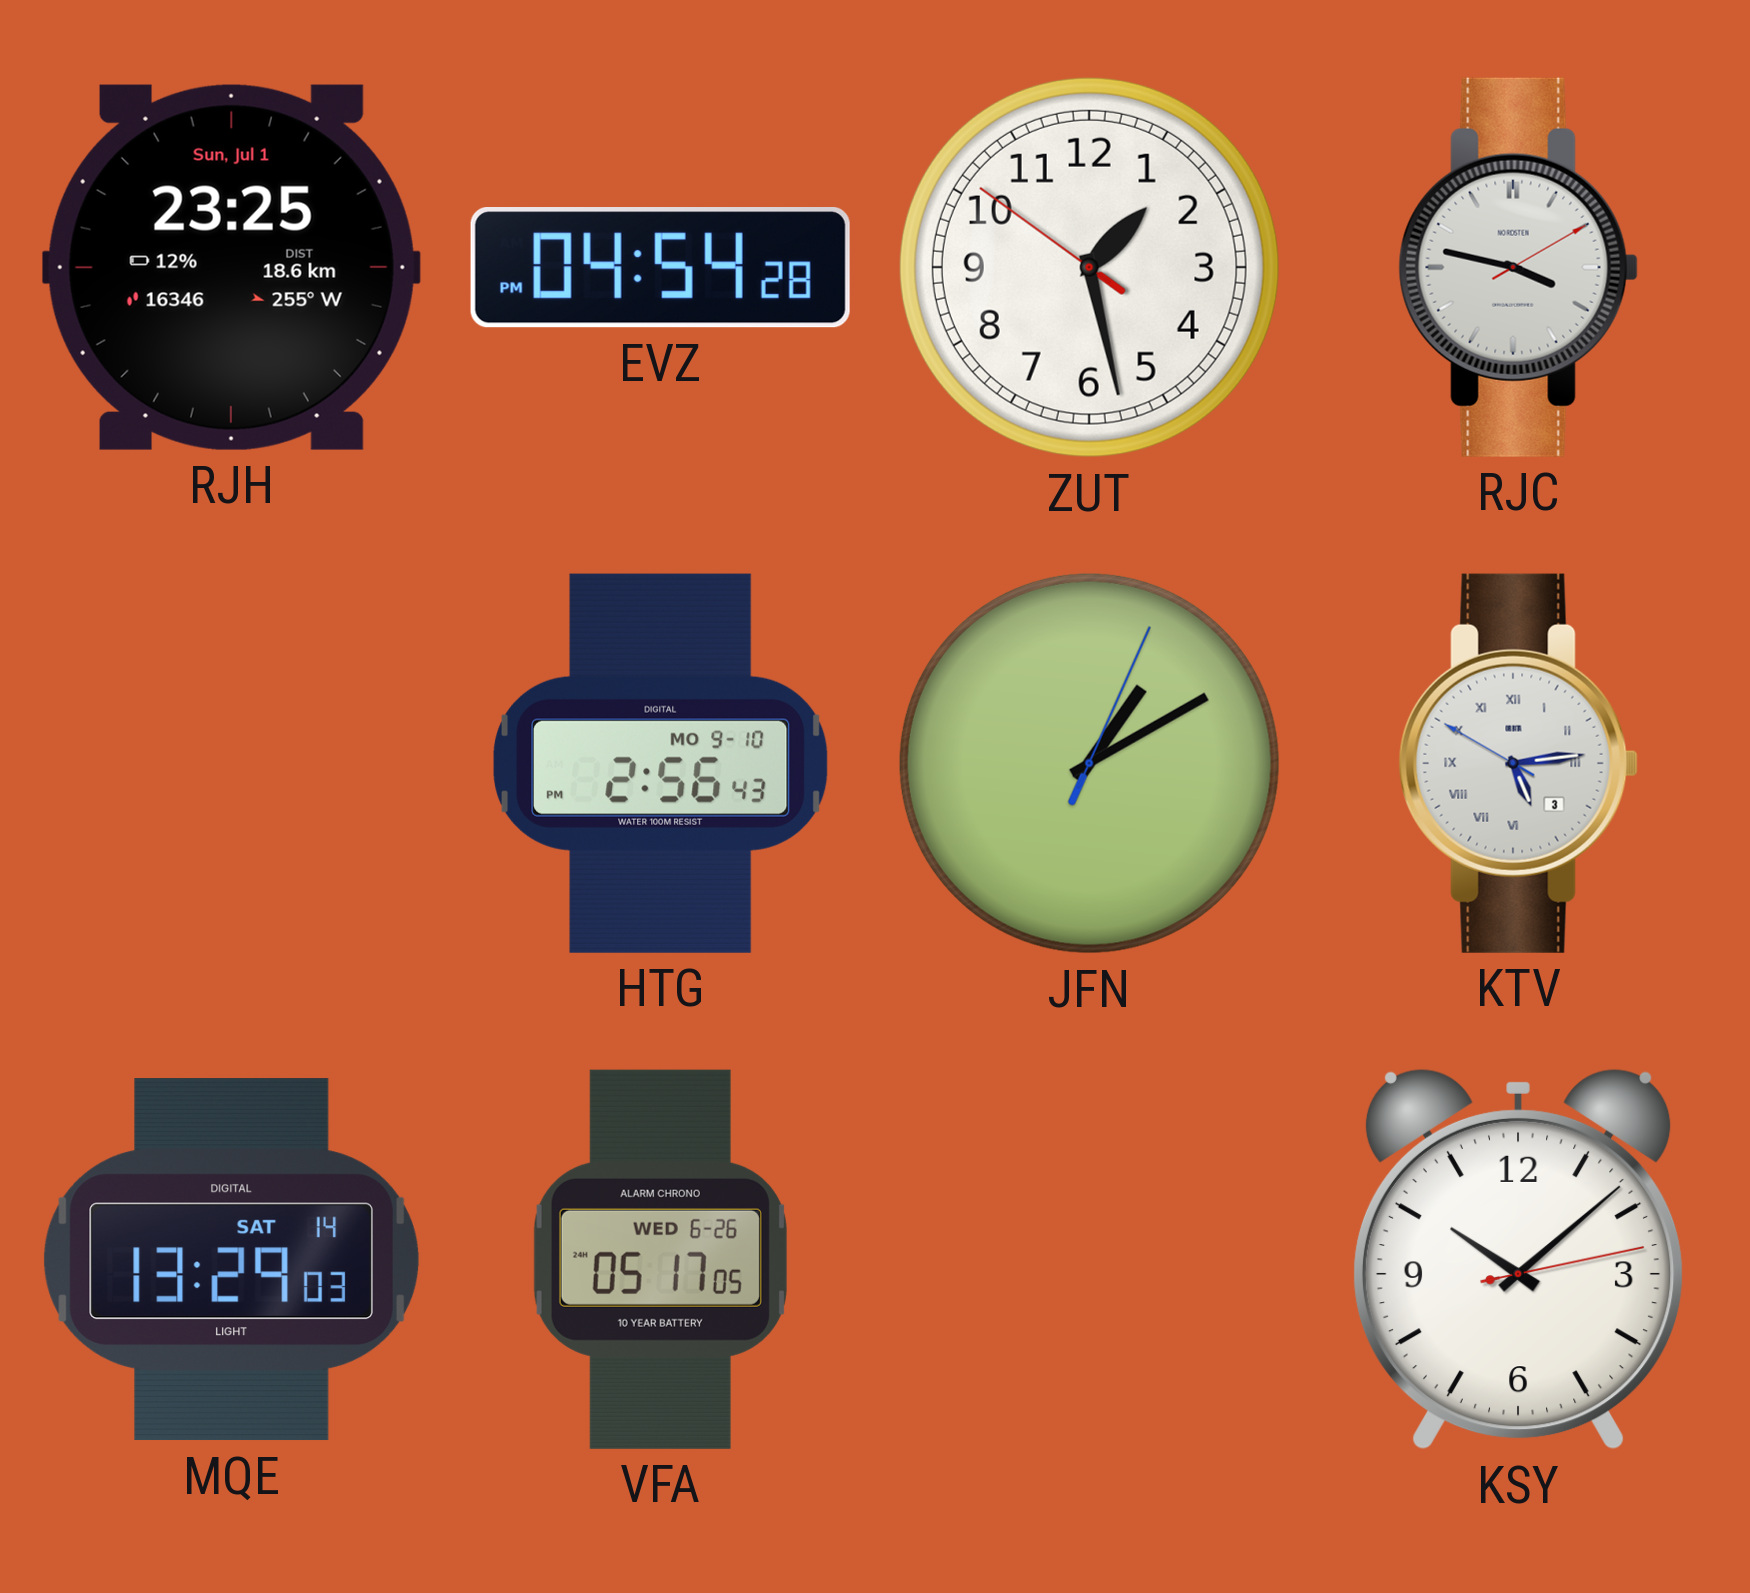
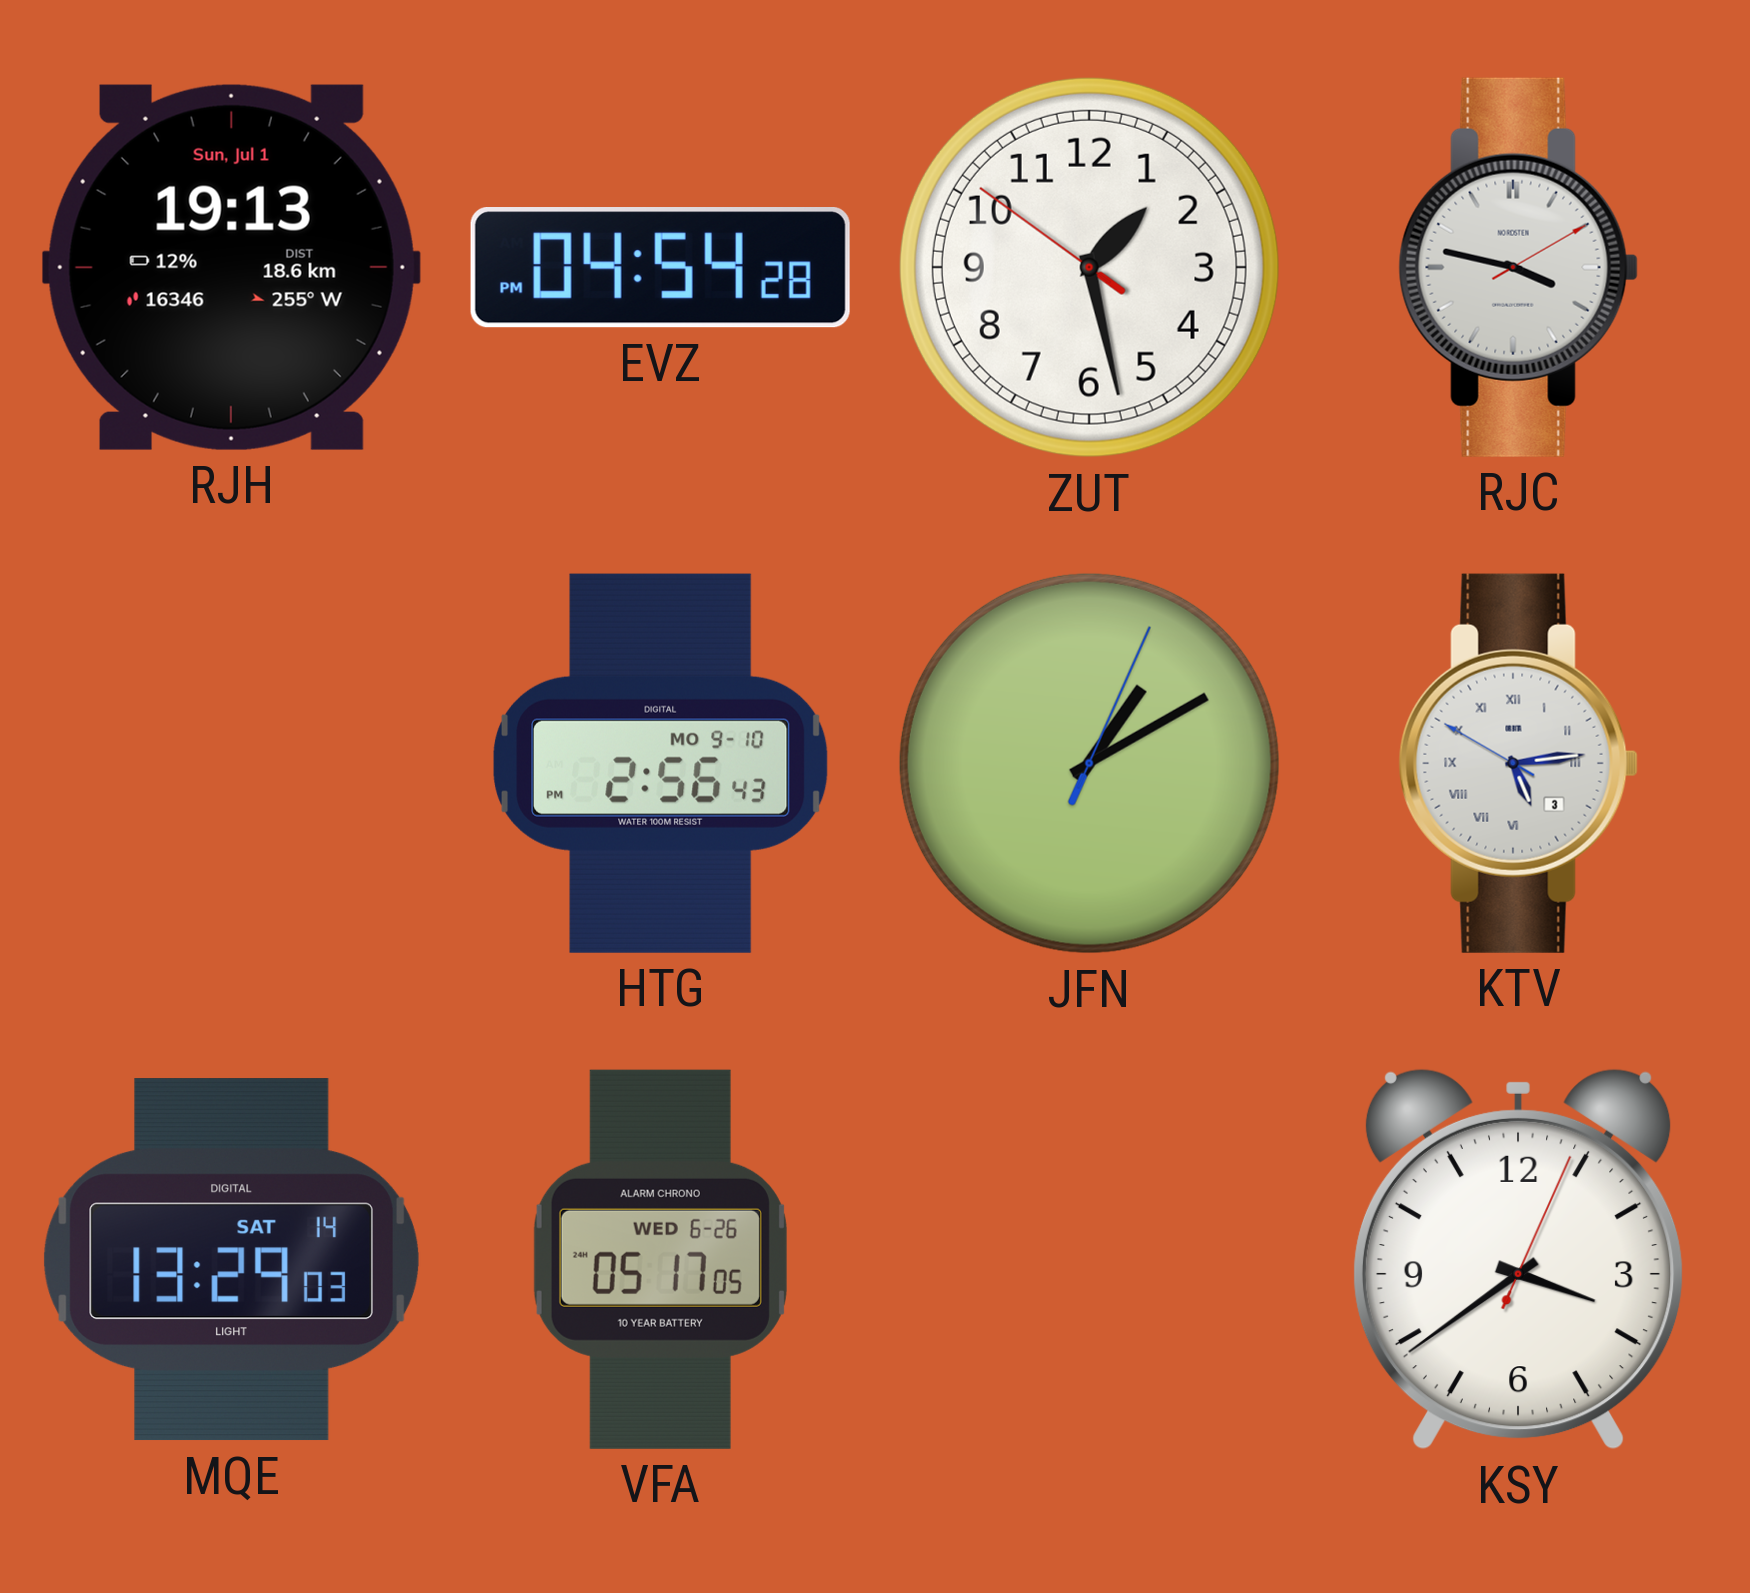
RJH: 23:25 -> 19:13 (231, 267)
KSY: 10:08 -> 3:39 (1518, 1259)
